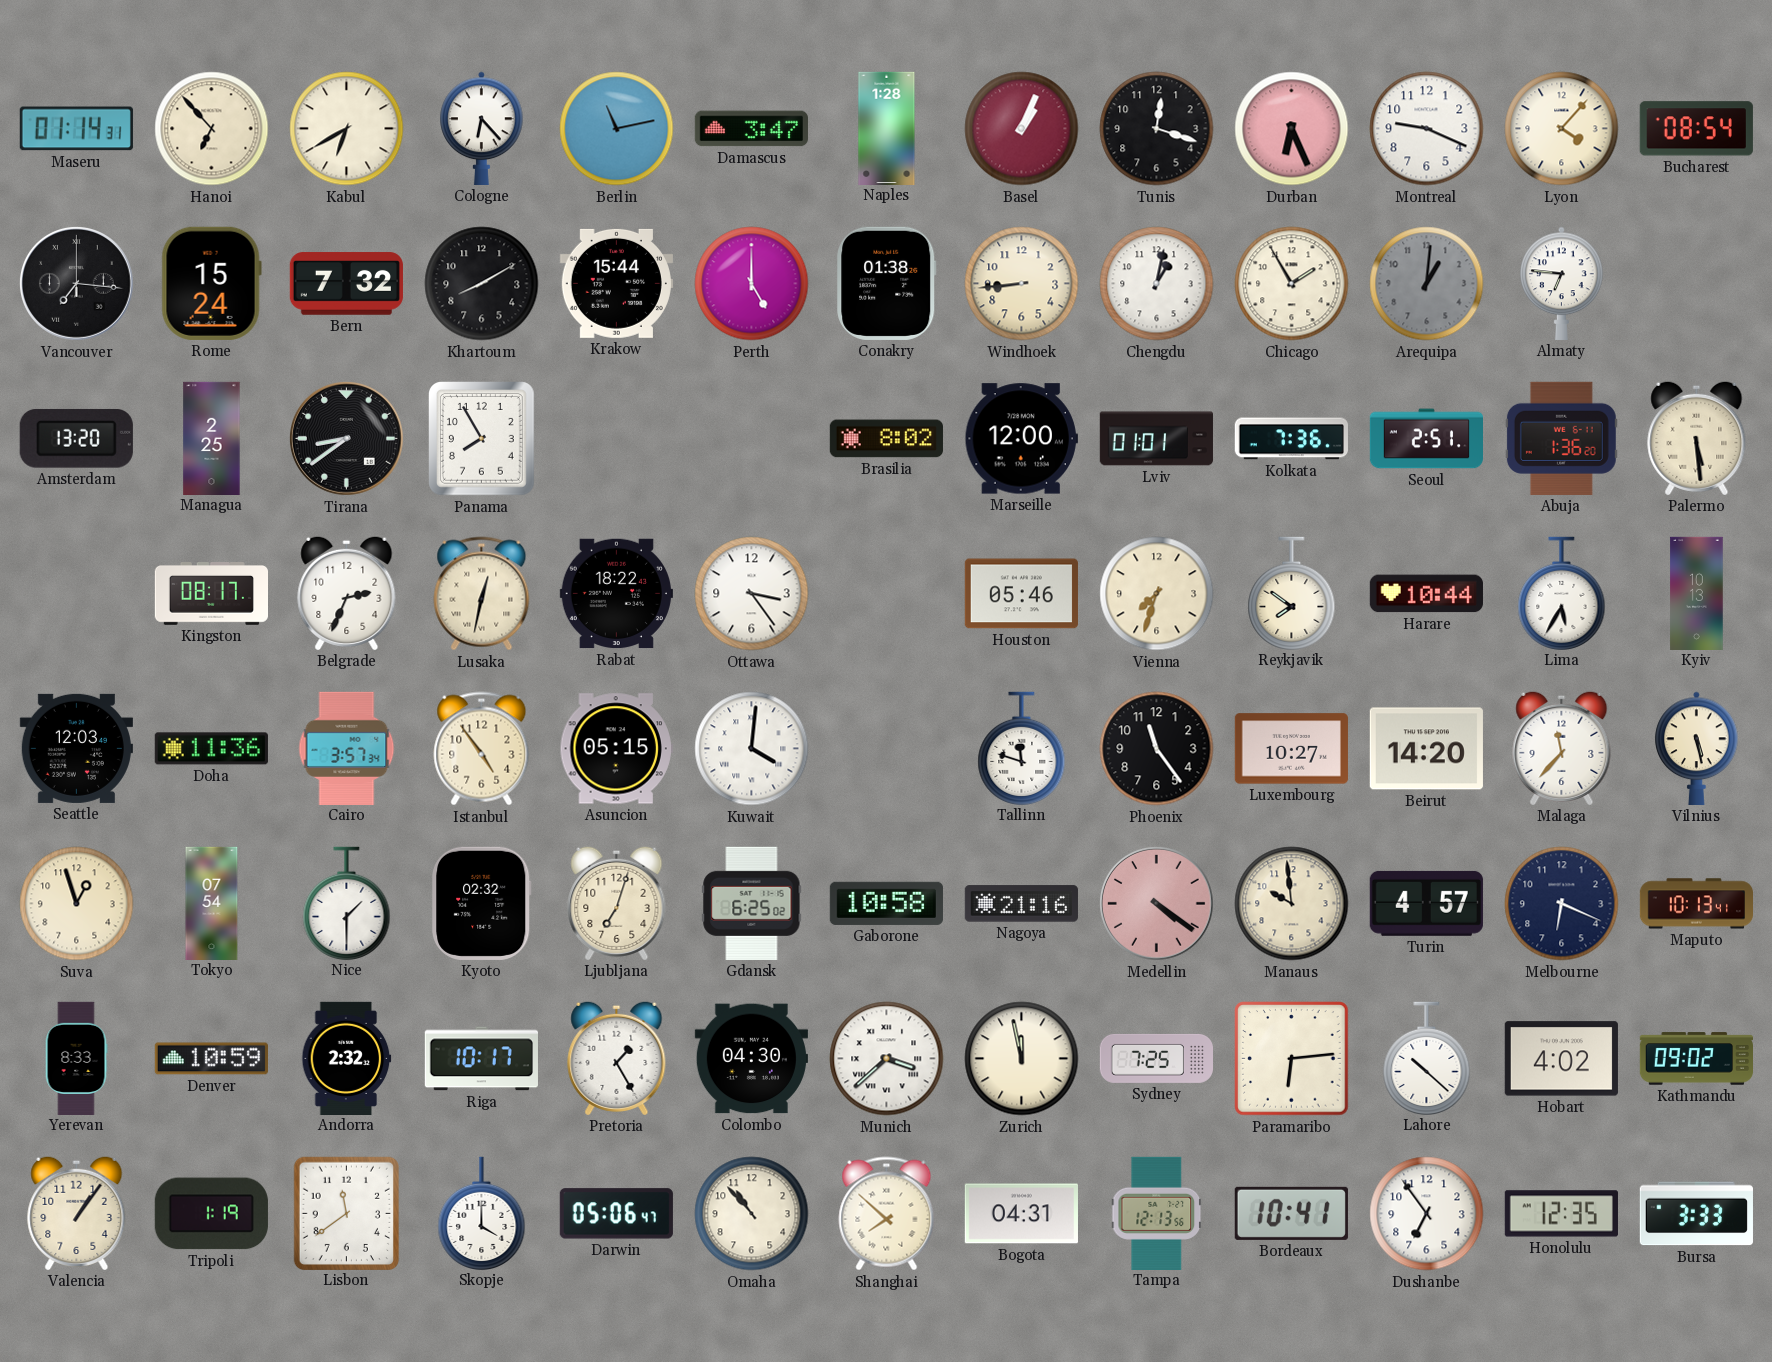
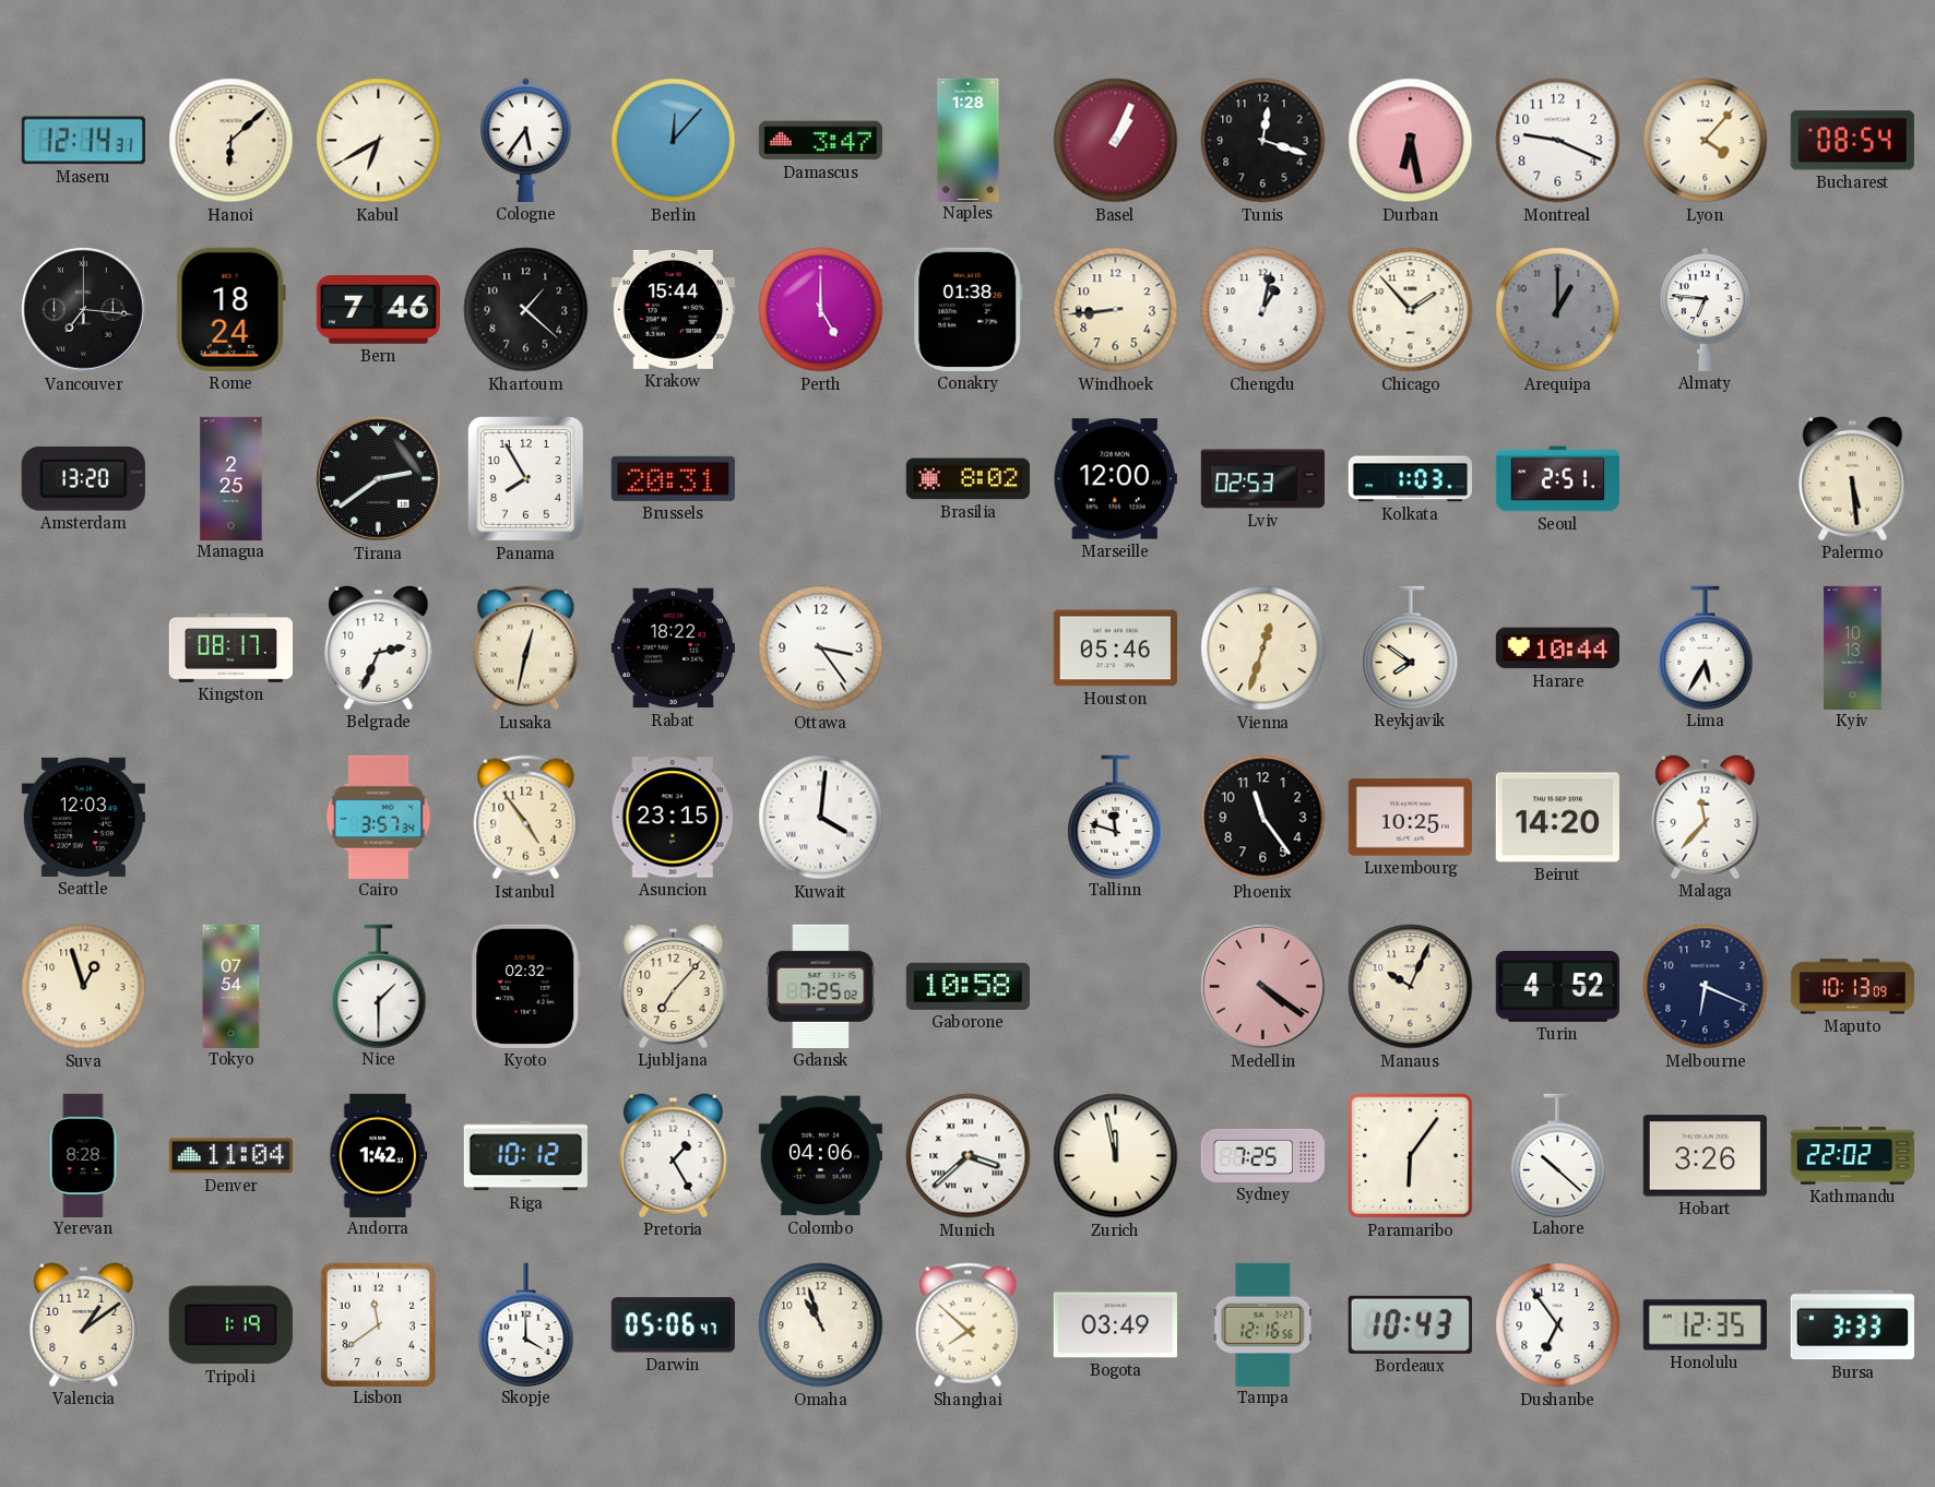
Maseru: 01:14 -> 12:14 (83, 141)
Hanoi: 6:53 -> 6:08 (232, 141)
Cologne: 6:23 -> 5:36 (526, 140)
Berlin: 11:13 -> 12:07 (674, 141)
Durban: 6:26 -> 6:28 (1411, 141)
Rome: 15:24 -> 18:24 (230, 309)
Bern: 7:32 -> 7:46 (378, 310)
Khartoum: 8:10 -> 1:22 (526, 310)
Chicago: 1:55 -> 1:53 (1411, 310)
Arequipa: 1:01 -> 1:00 (1558, 310)
Tirana: 8:39 -> 2:39 (379, 479)
Brussels: none -> 20:31 (673, 478)
Lviv: 01:01 -> 02:53 (1262, 479)
Kolkata: 7:36 -> 1:03 (1410, 479)
Abuja: 1:36 -> none (1561, 438)
Vienna: 7:33 -> 12:33 (1263, 649)
Doha: 11:36 -> none (211, 749)
Asuncion: 05:15 -> 23:15 (673, 818)
Luxembourg: 10:27 -> 10:25 (1410, 818)
Vilnius: 5:28 -> none (1697, 748)
Ljubljana: 7:03 -> 7:07 (674, 986)
Gdansk: 6:25 -> 7:25 (821, 986)
Nagoya: 21:16 -> none (1021, 904)
Manaus: 9:59 -> 10:04 (1411, 987)
Turin: 4:57 -> 4:52 (1557, 986)
Maputo: 10:13:41 -> 10:13:09 (1852, 987)
Yerevan: 8:33 -> 8:28 (83, 1155)
Denver: 10:59 -> 11:04 (230, 1156)
Andorra: 2:32 -> 1:42 (379, 1155)
Riga: 10:17 -> 10:12 (525, 1156)
Colombo: 04:30 -> 04:06 (820, 1156)
Paramaribo: 6:14 -> 6:06 (1411, 1156)
Hobart: 4:02 -> 3:26 (1705, 1156)
Kathmandu: 09:02 -> 22:02 (1852, 1156)
Valencia: 1:06 -> 1:09 (84, 1324)
Omaha: 10:53 -> 10:57 (821, 1325)
Bogota: 04:31 -> 03:49 (1115, 1325)
Tampa: 12:13 -> 12:16 (1263, 1324)
Bordeaux: 10:41 -> 10:43 (1410, 1324)
